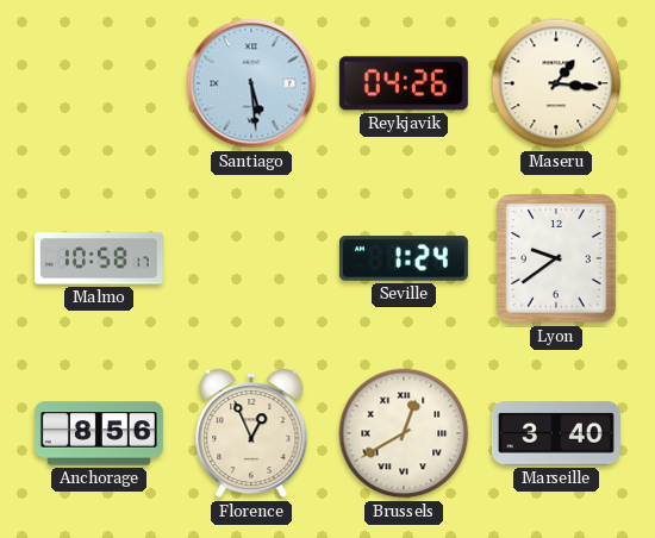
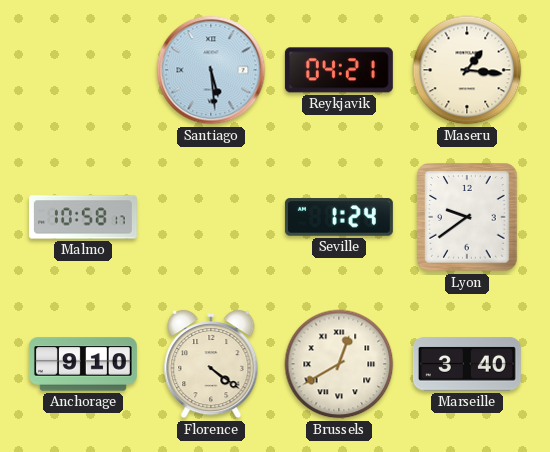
Reykjavik: 04:26 -> 04:21 (339, 70)
Anchorage: 8:56 -> 9:10 (83, 364)
Florence: 12:56 -> 4:21 (211, 364)
